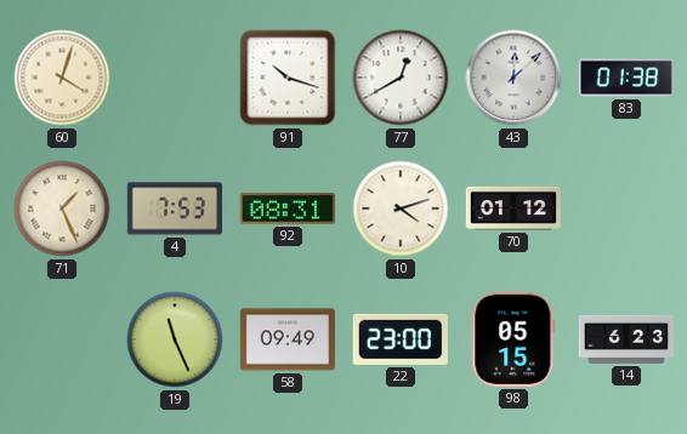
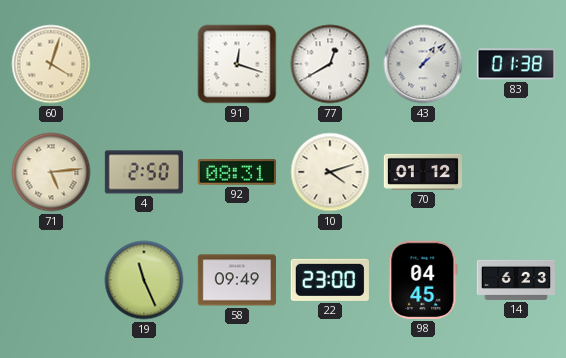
91: 10:18 -> 12:18 (237, 64)
43: 12:08 -> 1:08 (423, 64)
71: 1:26 -> 5:14 (51, 172)
4: 7:53 -> 2:50 (144, 172)
98: 05:15 -> 04:45 (423, 280)
